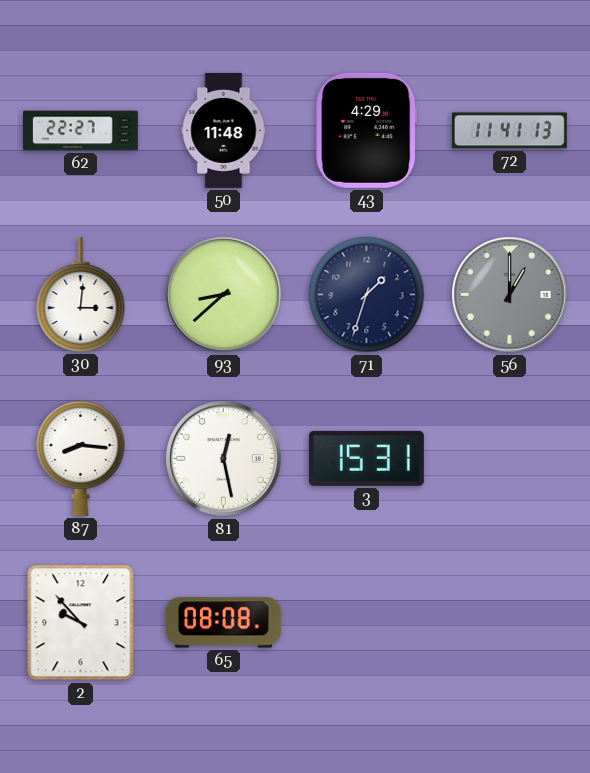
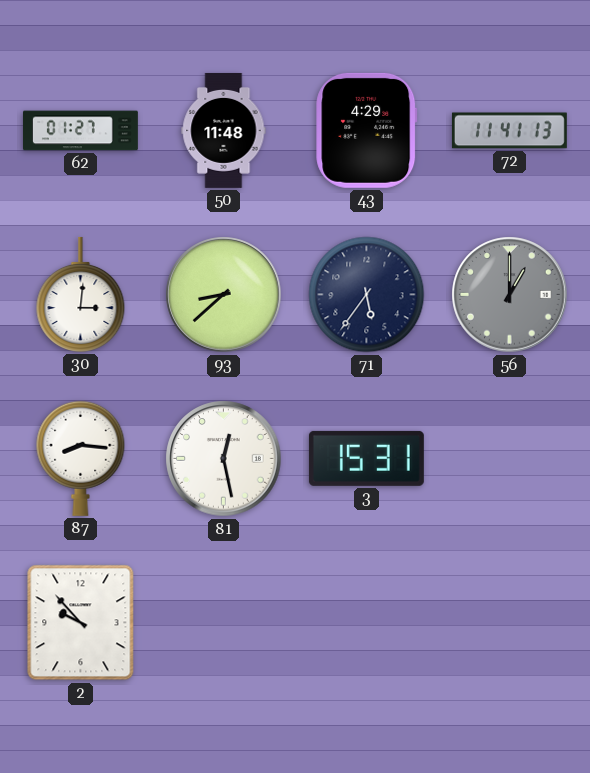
62: 22:27 -> 01:27 (80, 131)
71: 1:33 -> 5:36 (367, 295)
65: 08:08 -> none (223, 623)
